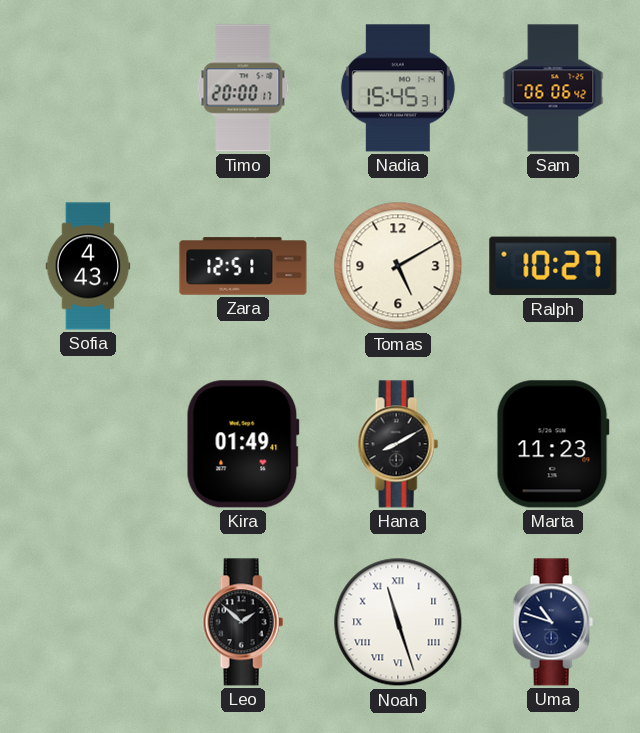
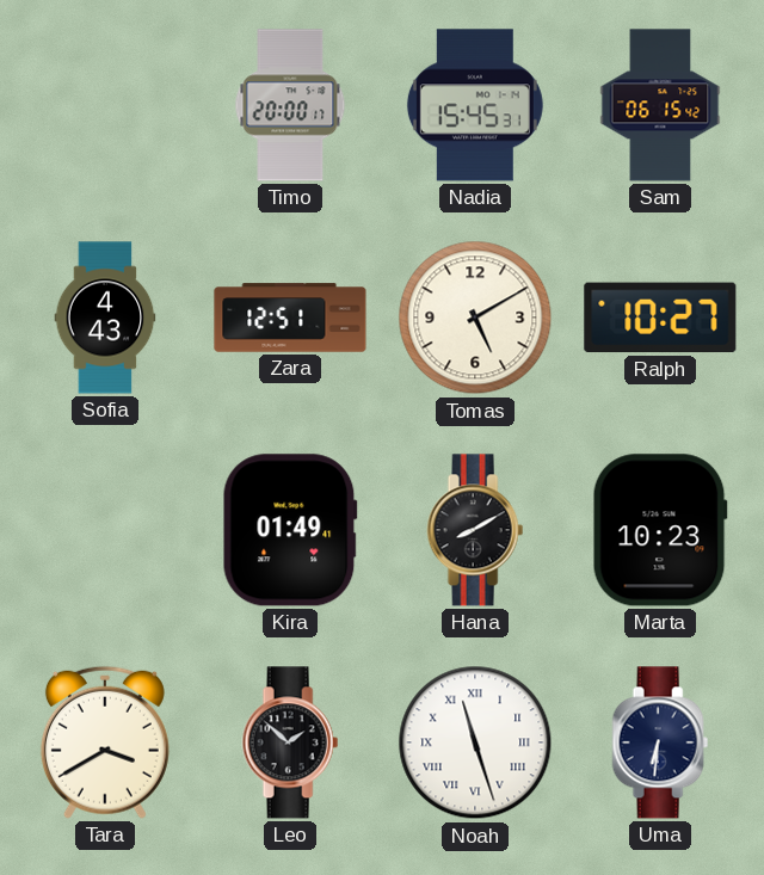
Sam: 06:06 -> 06:15 (660, 105)
Marta: 11:23 -> 10:23 (660, 530)
Tara: none -> 3:40 (105, 742)
Uma: 10:48 -> 6:31 (660, 742)
